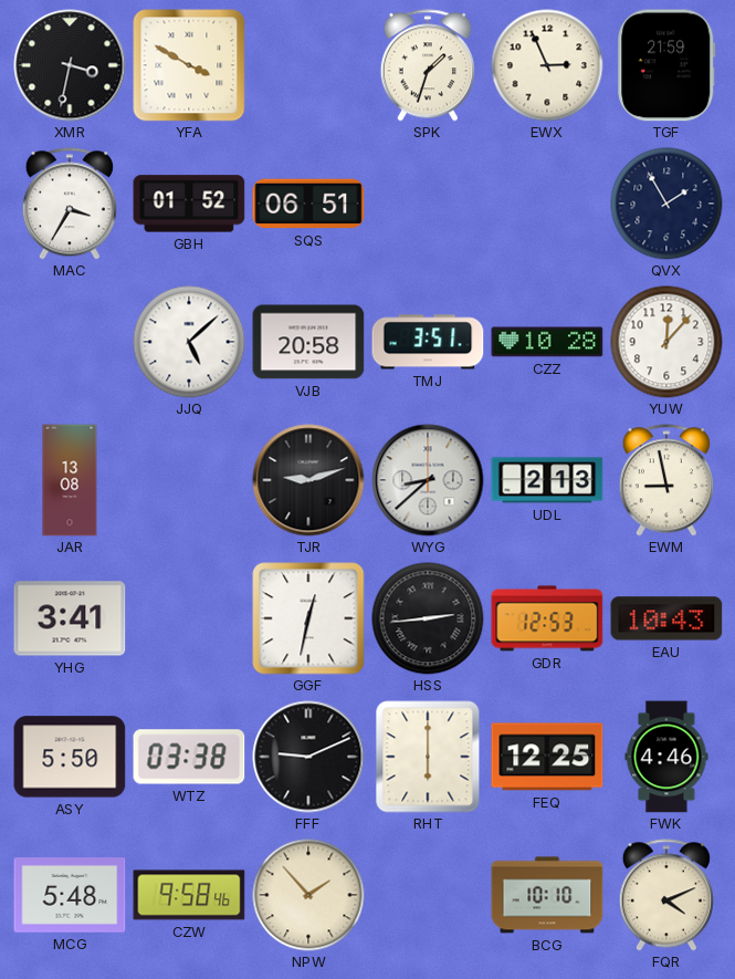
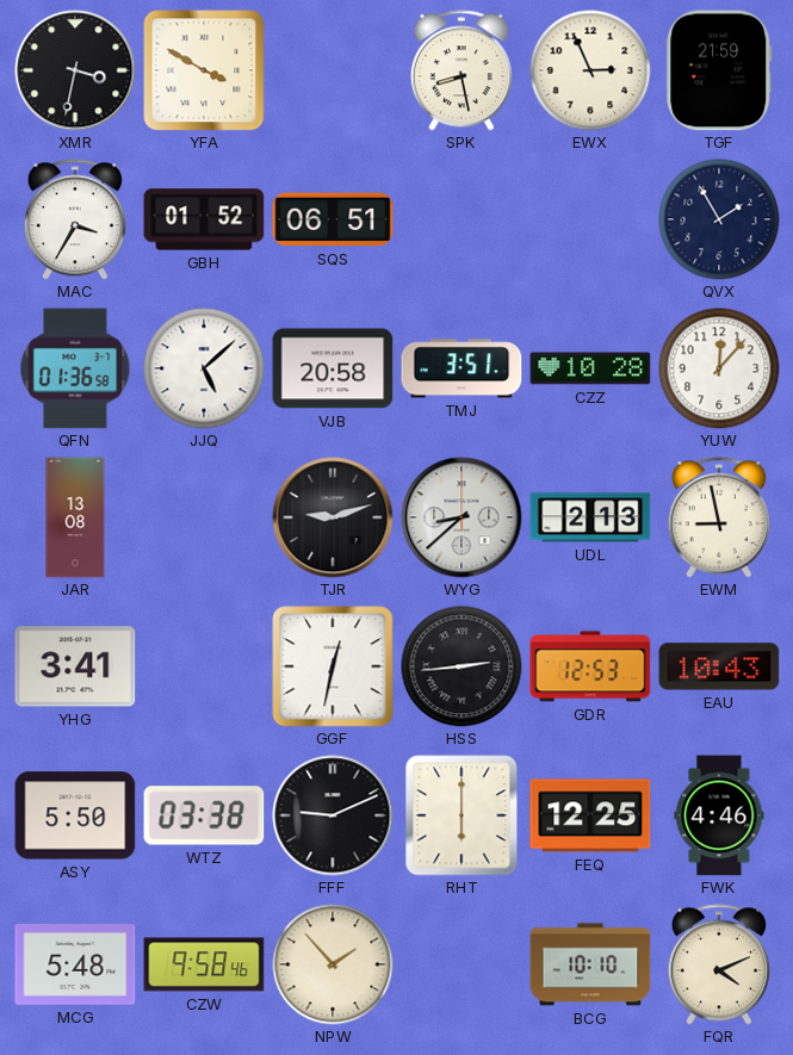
SPK: 1:33 -> 8:28 (461, 70)
QFN: none -> 01:36 (75, 368)
